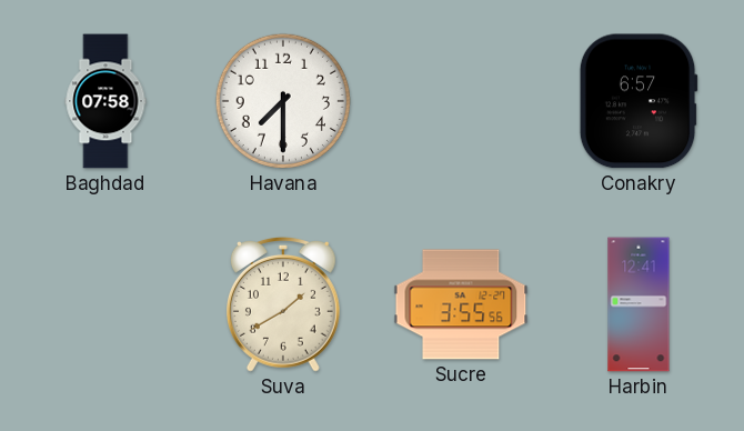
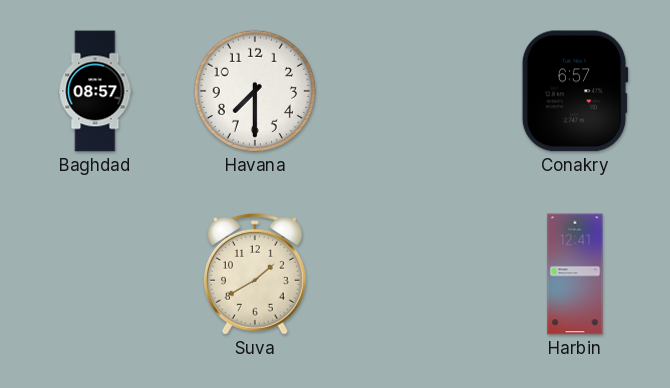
Baghdad: 07:58 -> 08:57 (95, 91)
Sucre: 3:55 -> none (461, 304)
